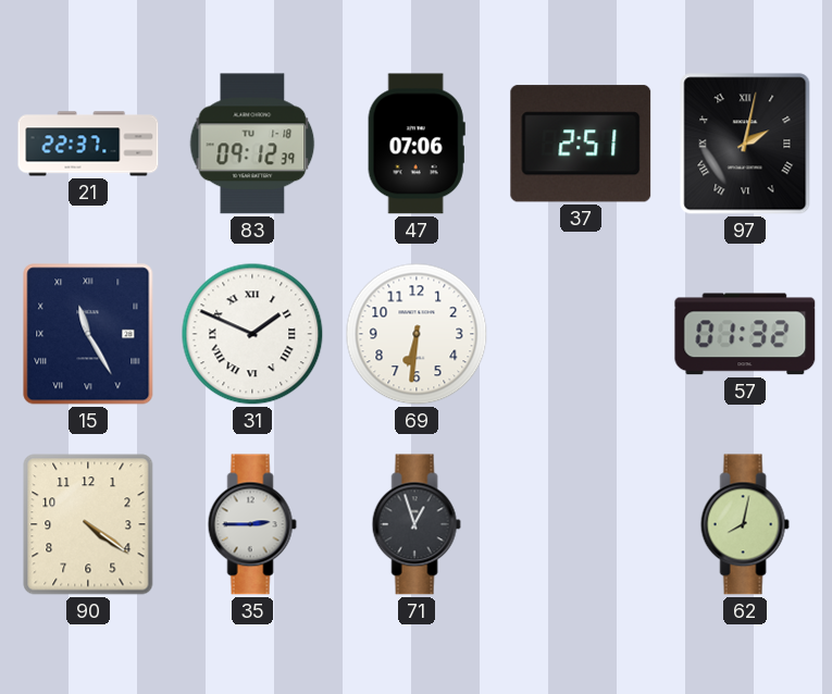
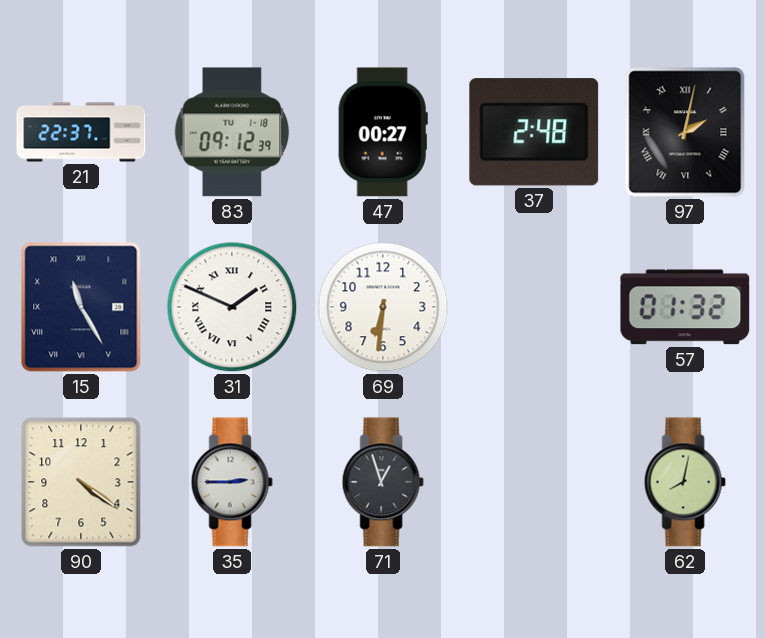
47: 07:06 -> 00:27 (383, 132)
37: 2:51 -> 2:48 (534, 132)
